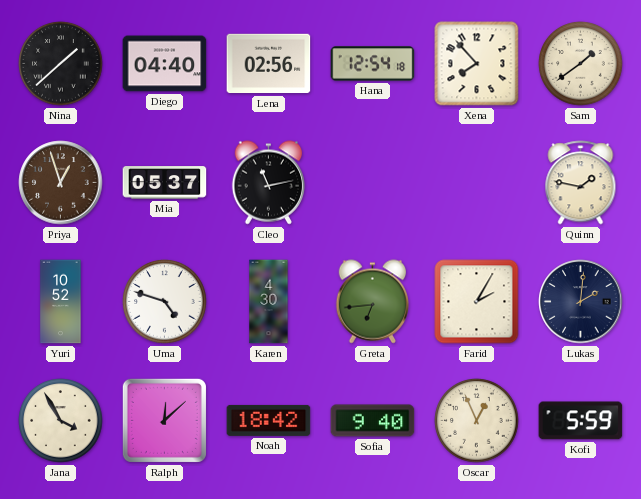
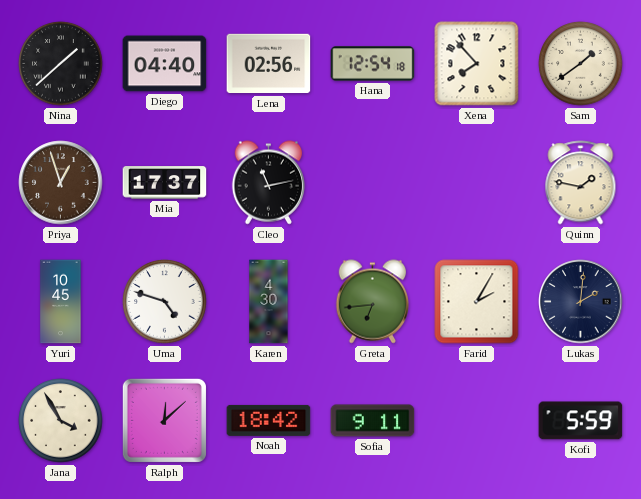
Mia: 05:37 -> 17:37 (165, 183)
Yuri: 10:52 -> 10:45 (61, 302)
Sofia: 9:40 -> 9:11 (373, 421)
Oscar: 12:56 -> none (477, 421)
